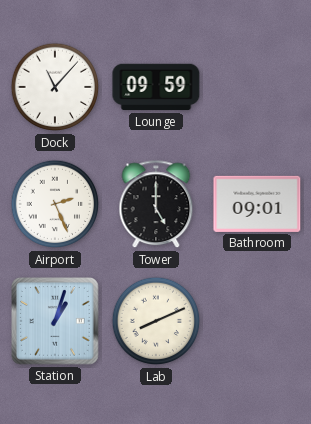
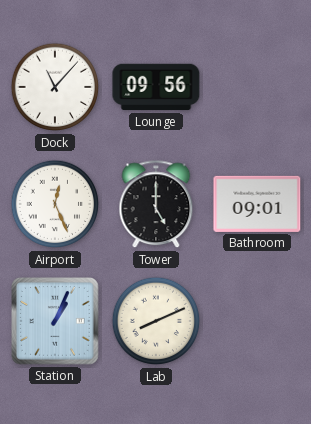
Lounge: 09:59 -> 09:56 (156, 87)
Airport: 2:26 -> 12:26 (55, 204)
Station: 1:03 -> 1:04 (56, 322)
